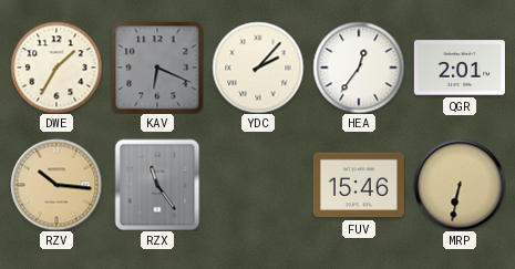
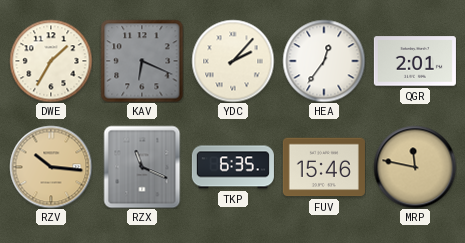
RZX: 11:24 -> 11:19 (142, 167)
TKP: none -> 6:35 (233, 167)
MRP: 6:32 -> 11:47 (415, 167)
